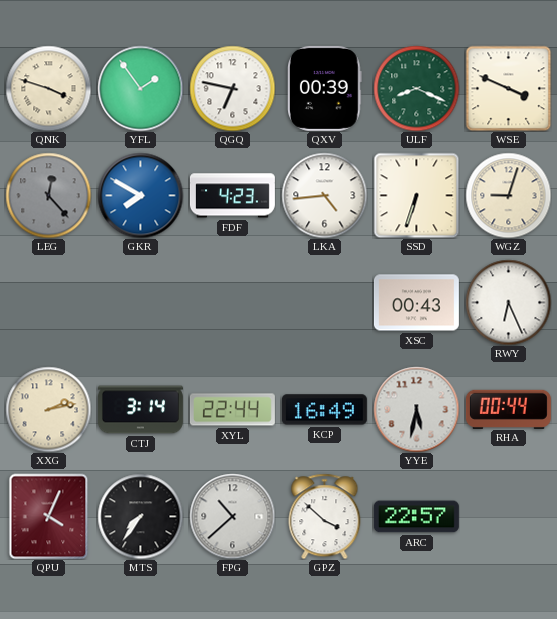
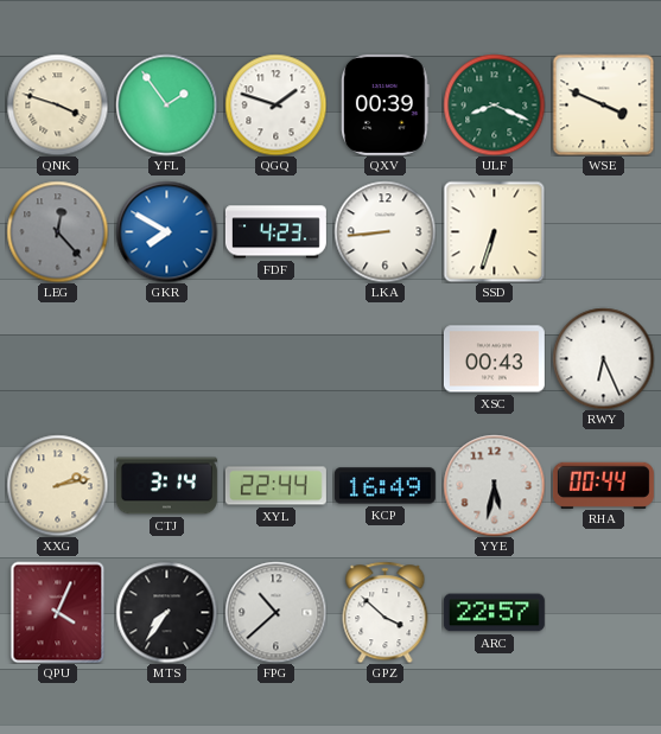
QGQ: 6:47 -> 1:48 (275, 104)
LKA: 4:44 -> 8:44 (384, 231)
WGZ: 9:03 -> none (508, 195)
